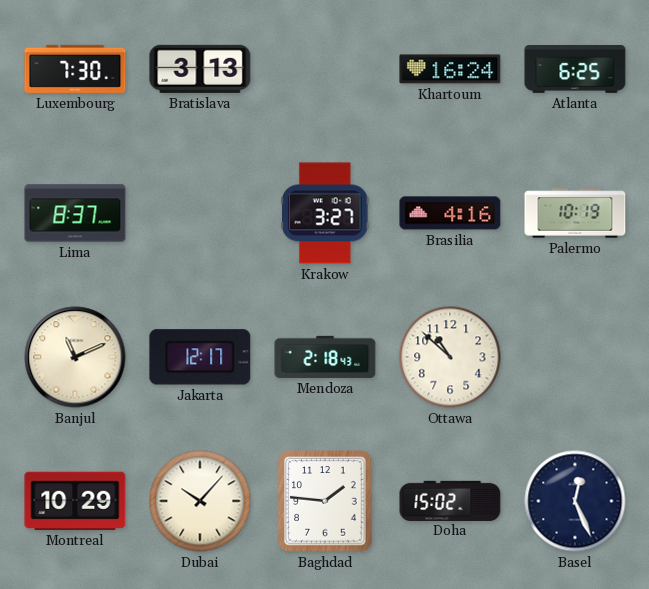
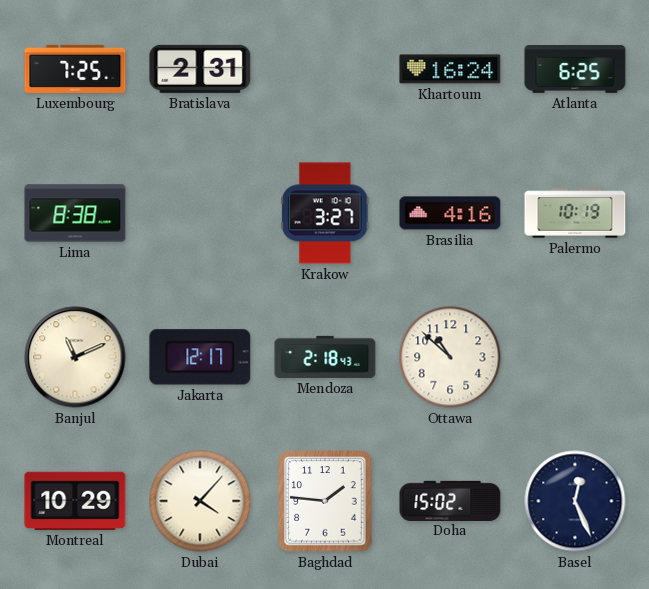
Luxembourg: 7:30 -> 7:25 (75, 69)
Bratislava: 3:13 -> 2:31 (200, 69)
Lima: 8:37 -> 8:38 (75, 213)
Dubai: 10:07 -> 4:07 (200, 501)
